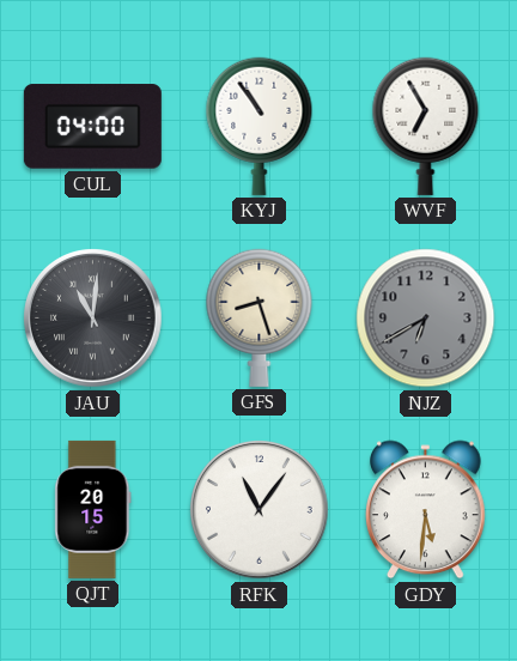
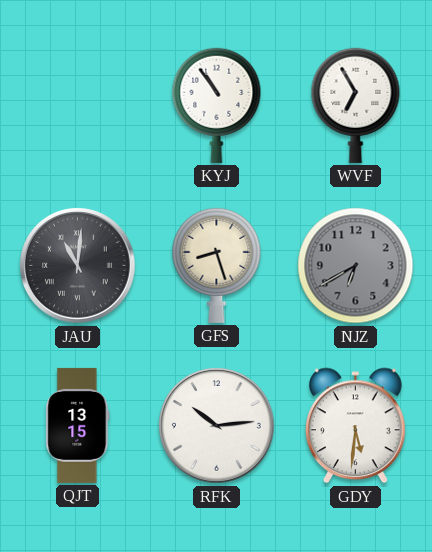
CUL: 04:00 -> none (92, 127)
QJT: 20:15 -> 13:15 (78, 425)
RFK: 11:06 -> 10:14 (217, 426)
